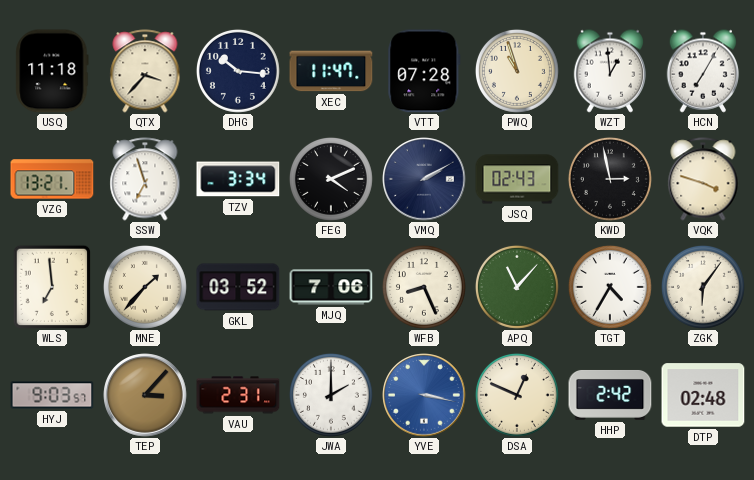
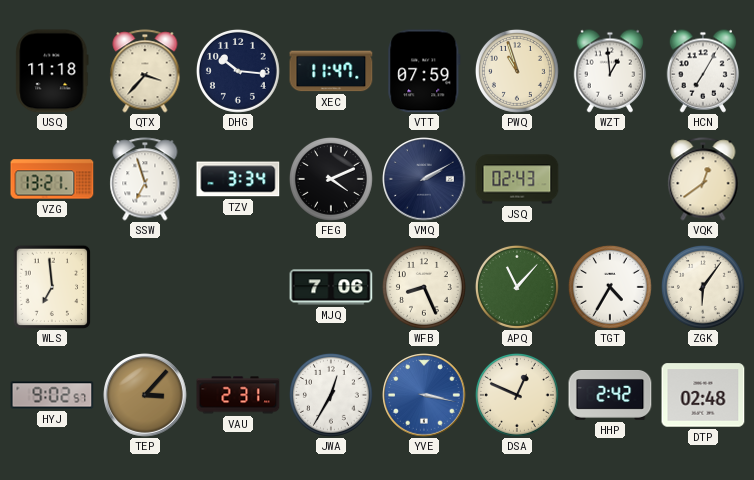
VTT: 07:28 -> 07:59 (424, 71)
KWD: 2:58 -> none (610, 179)
VQK: 3:48 -> 12:39 (703, 179)
MNE: 1:37 -> none (145, 287)
GKL: 03:52 -> none (238, 287)
HYJ: 9:03 -> 9:02 (52, 395)
JWA: 2:00 -> 12:35 (331, 395)
